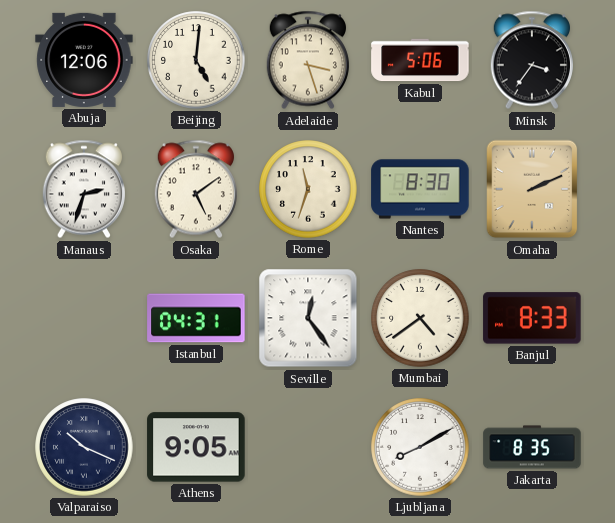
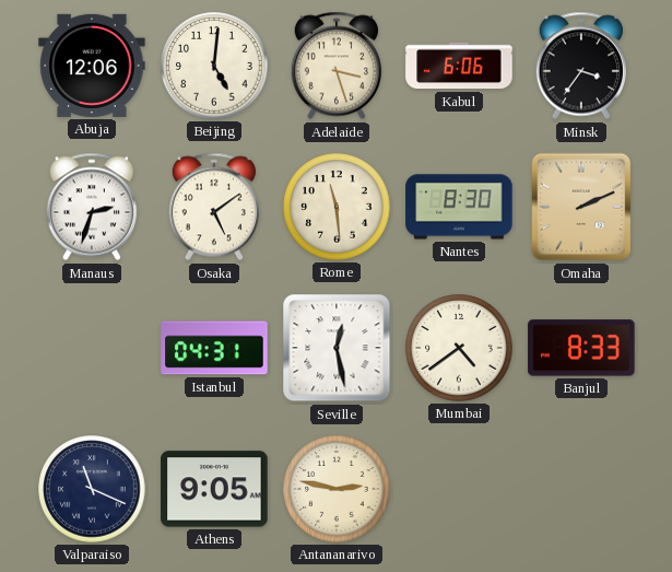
Kabul: 5:06 -> 6:06 (459, 66)
Rome: 11:33 -> 11:29 (337, 207)
Seville: 12:24 -> 12:28 (337, 348)
Valparaiso: 10:19 -> 11:19 (92, 489)
Antananarivo: none -> 2:47 (337, 489)
Ljubljana: 8:10 -> none (420, 447)
Jakarta: 8:35 -> none (532, 447)
